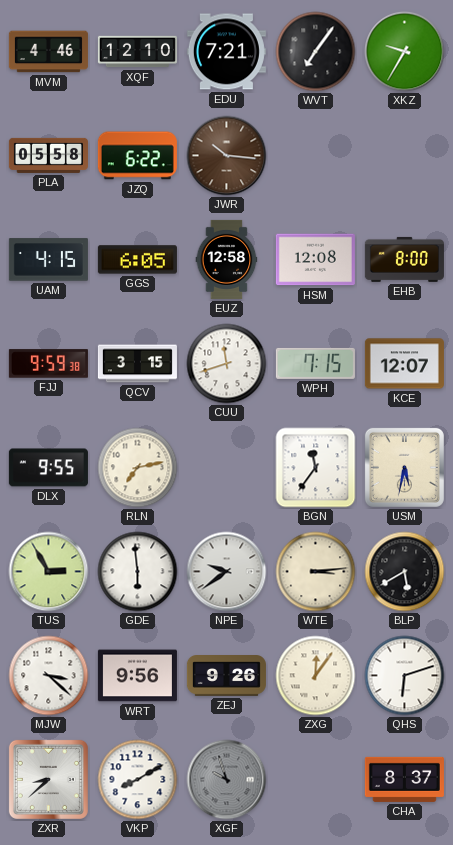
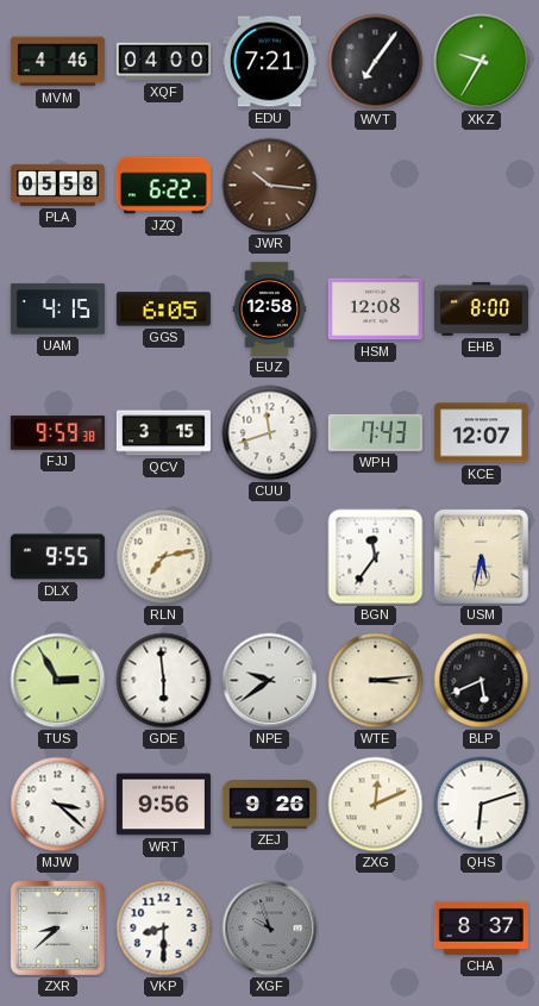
XQF: 12:10 -> 04:00 (163, 62)
WPH: 7:15 -> 7:43 (375, 432)
BLP: 5:40 -> 5:41 (482, 681)
ZXG: 12:06 -> 12:11 (376, 805)
VKP: 8:10 -> 8:30 (164, 929)
